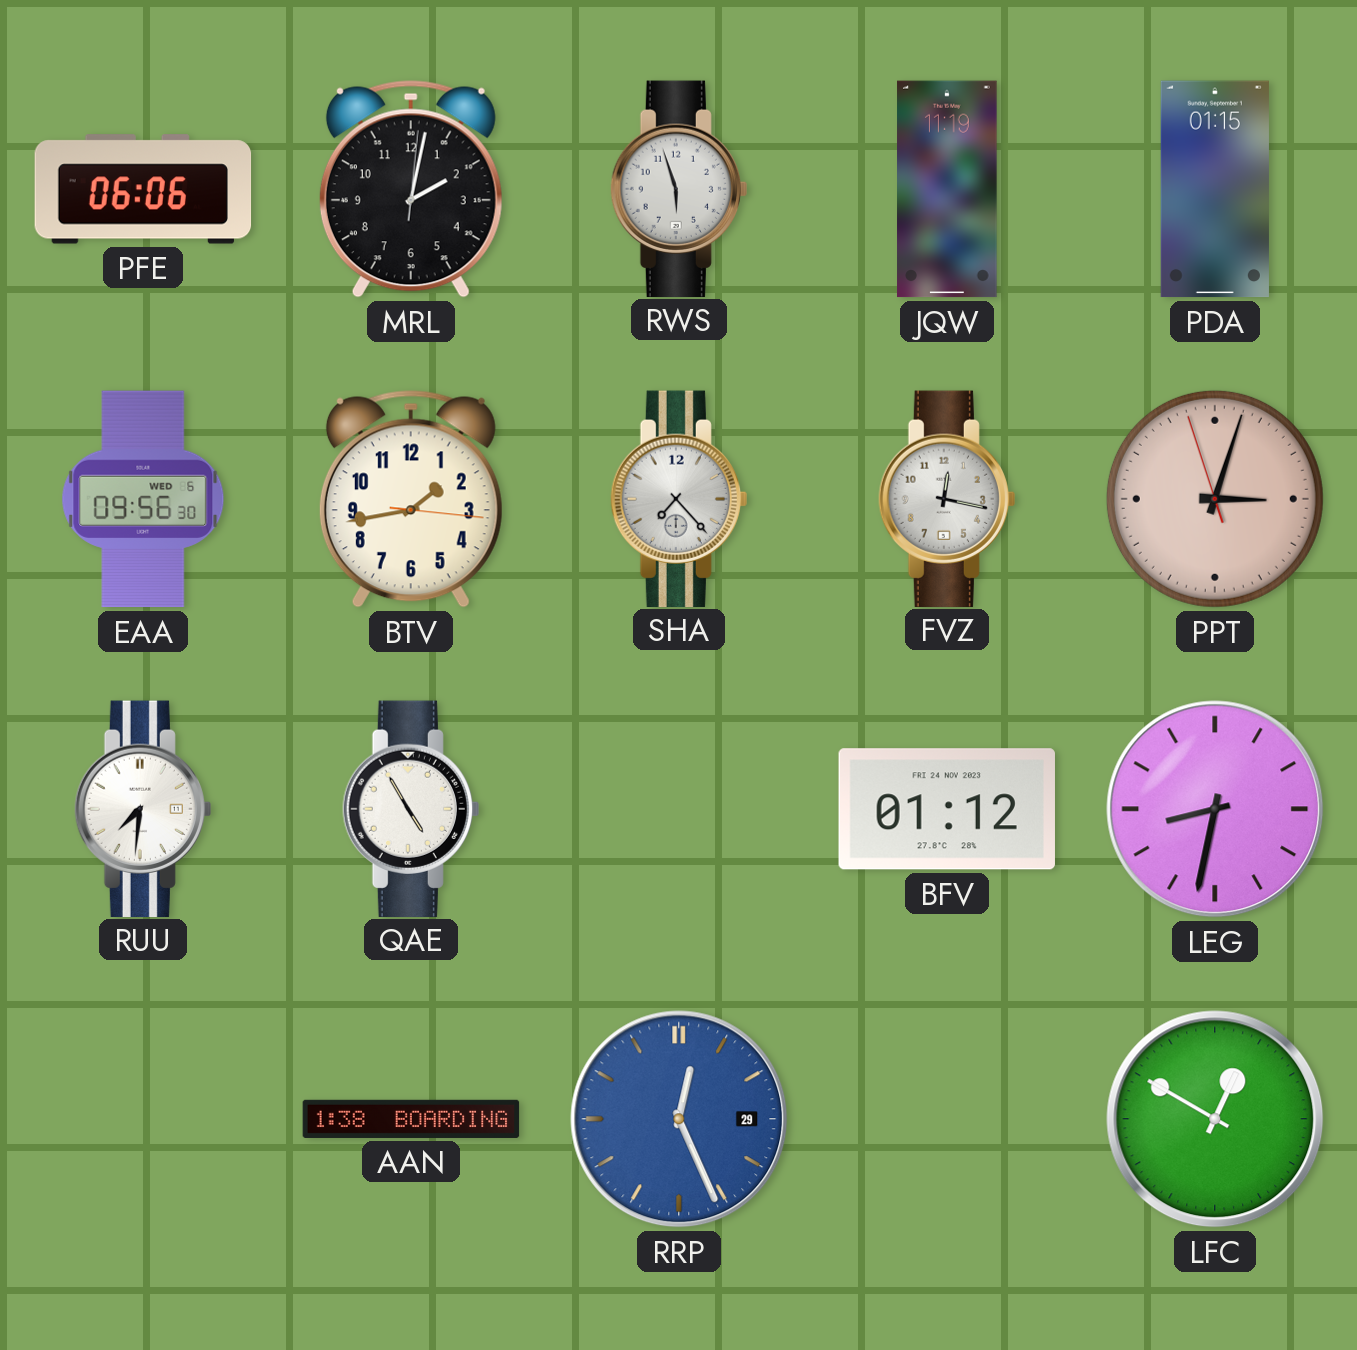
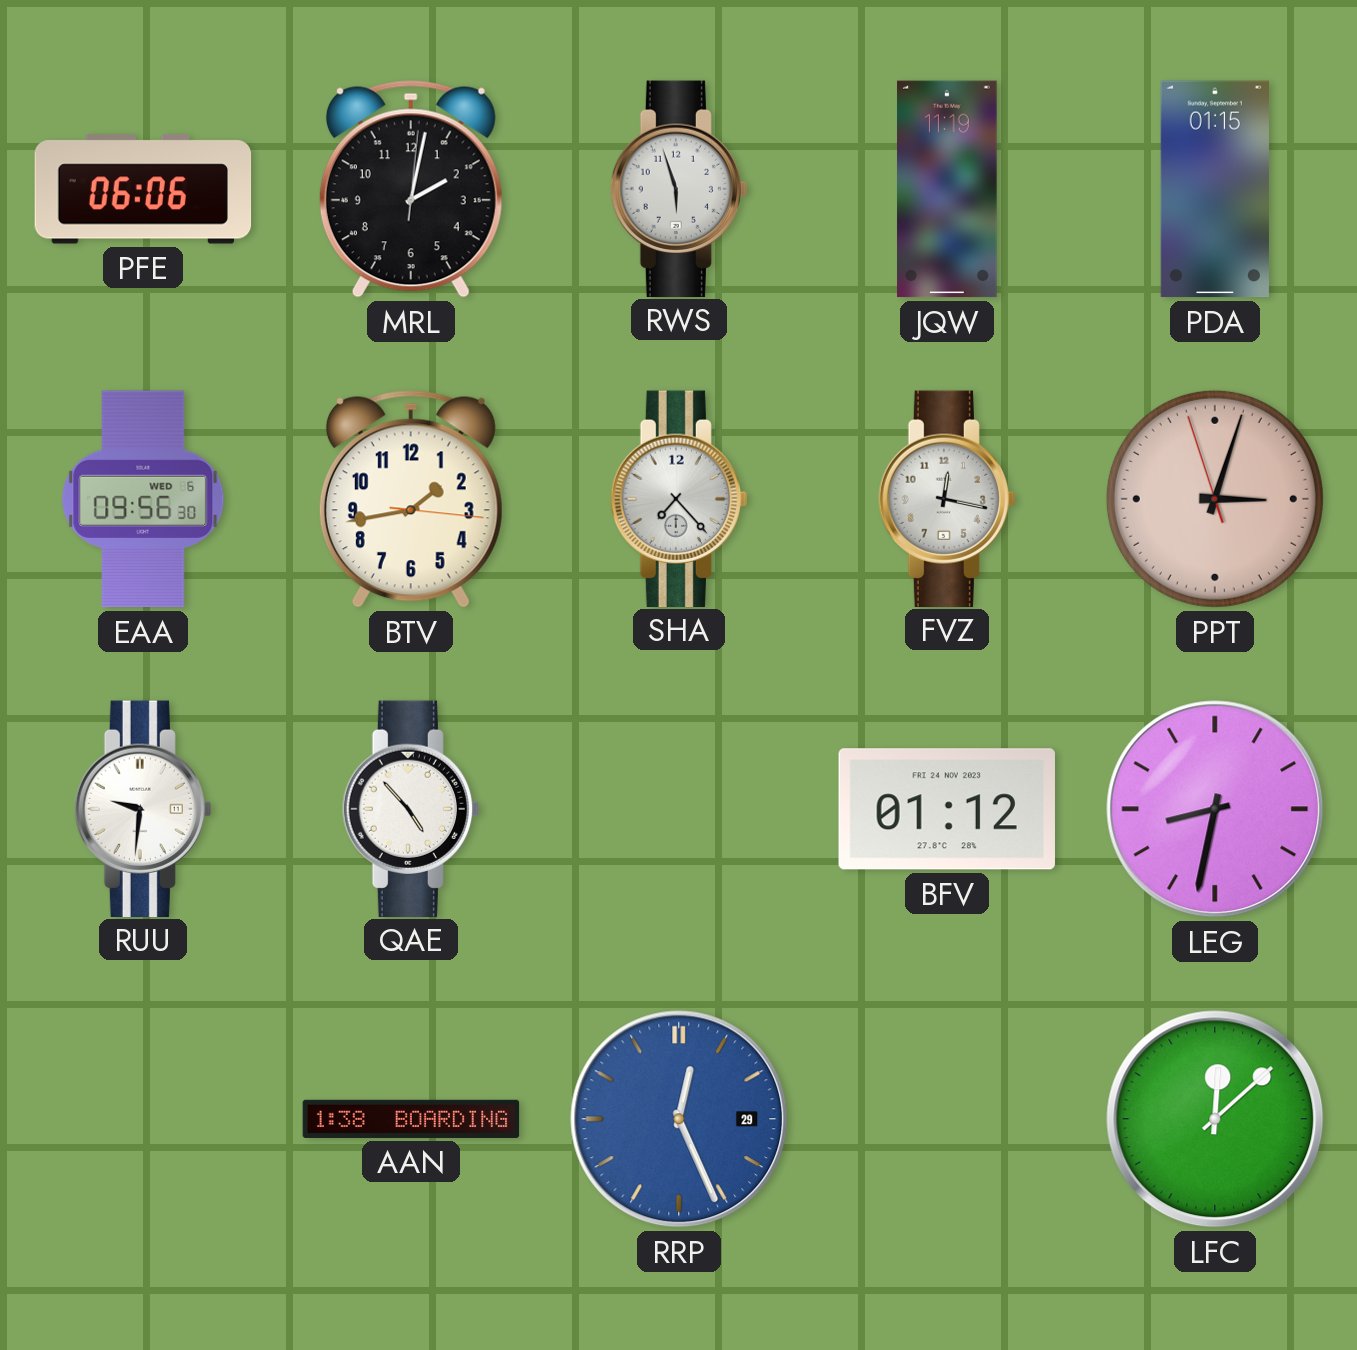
RUU: 7:31 -> 9:31 (143, 808)
QAE: 4:55 -> 4:53 (411, 808)
LFC: 12:50 -> 12:08 (1215, 1119)
